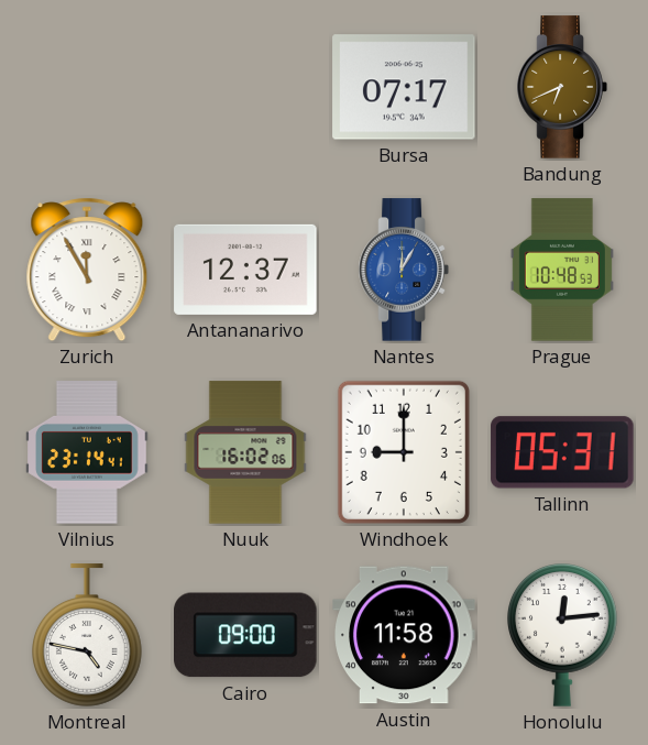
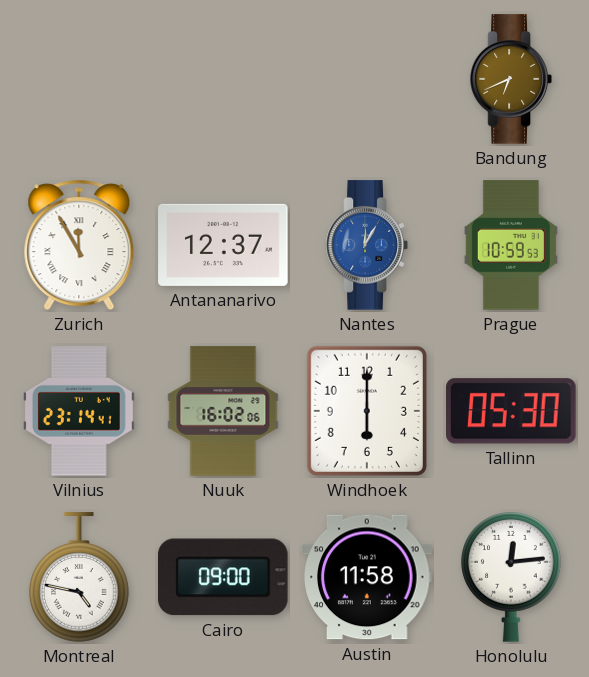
Bursa: 07:17 -> none (404, 87)
Prague: 10:48 -> 10:59 (511, 245)
Windhoek: 9:00 -> 6:00 (367, 411)
Tallinn: 05:31 -> 05:30 (511, 411)
